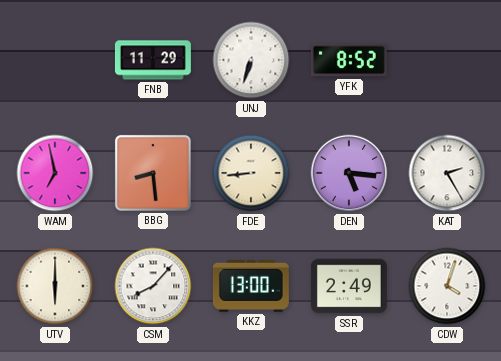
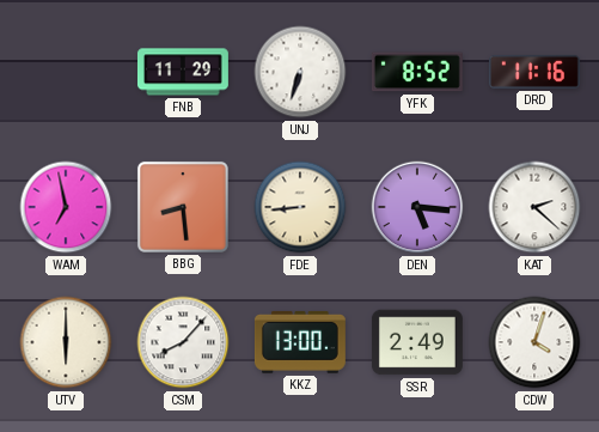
DRD: none -> 11:16 (534, 72)
KAT: 2:25 -> 2:22 (534, 207)
